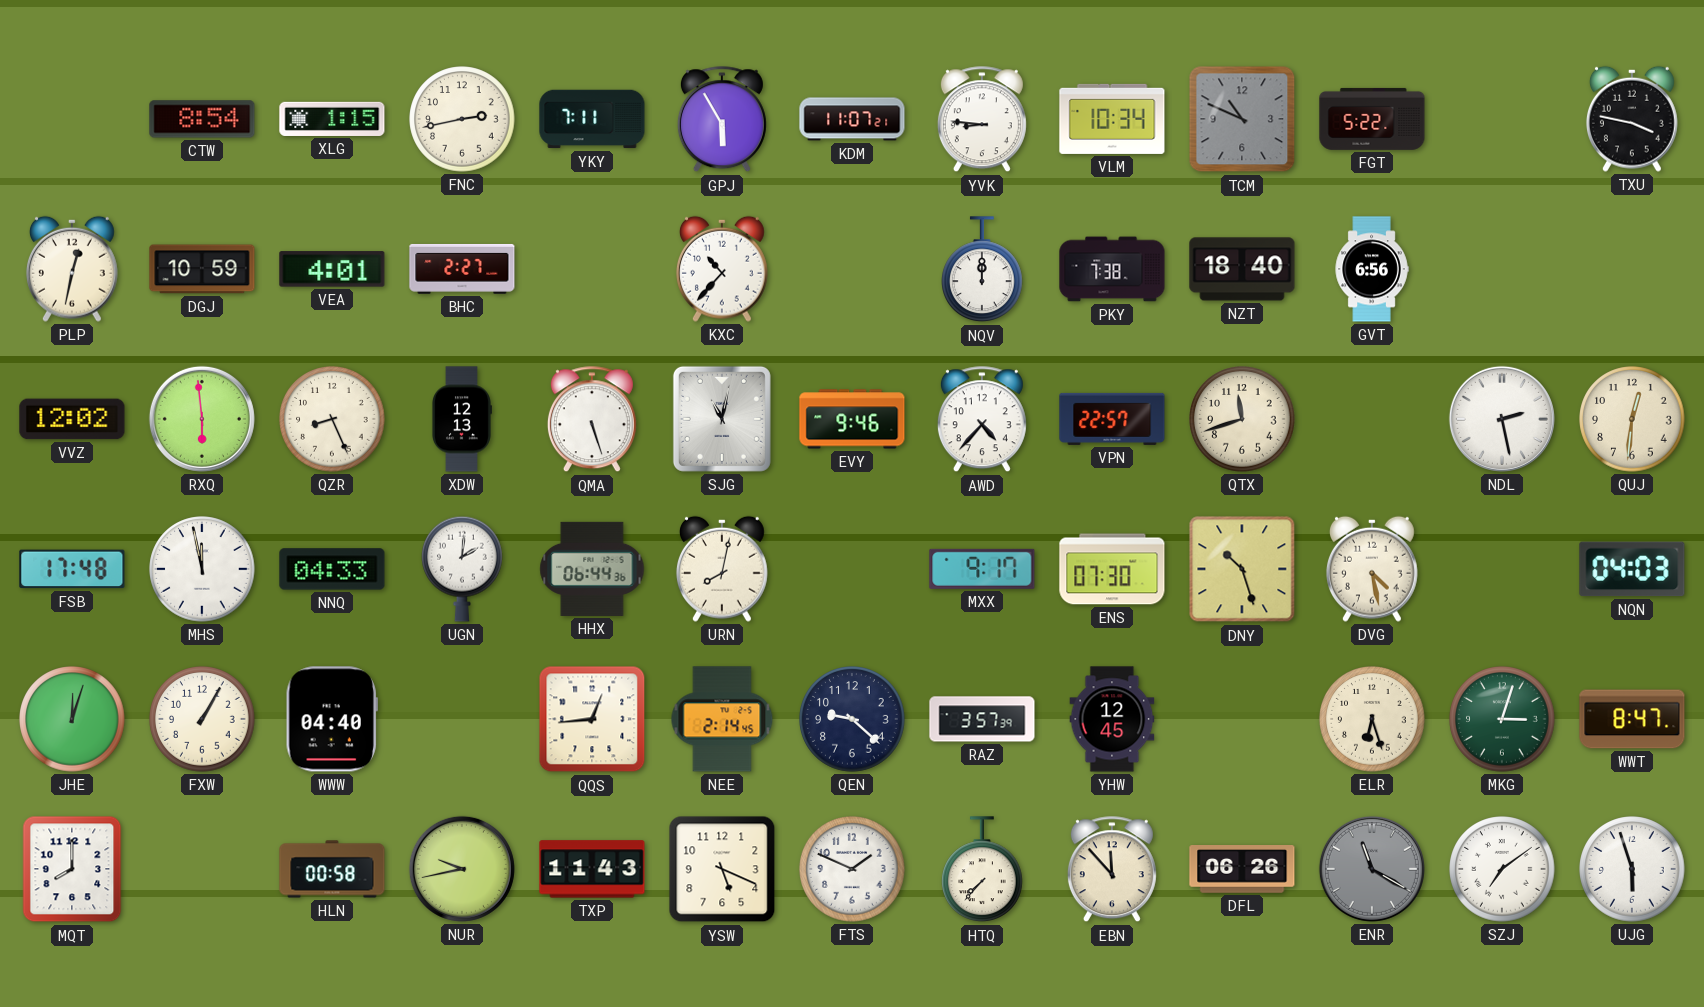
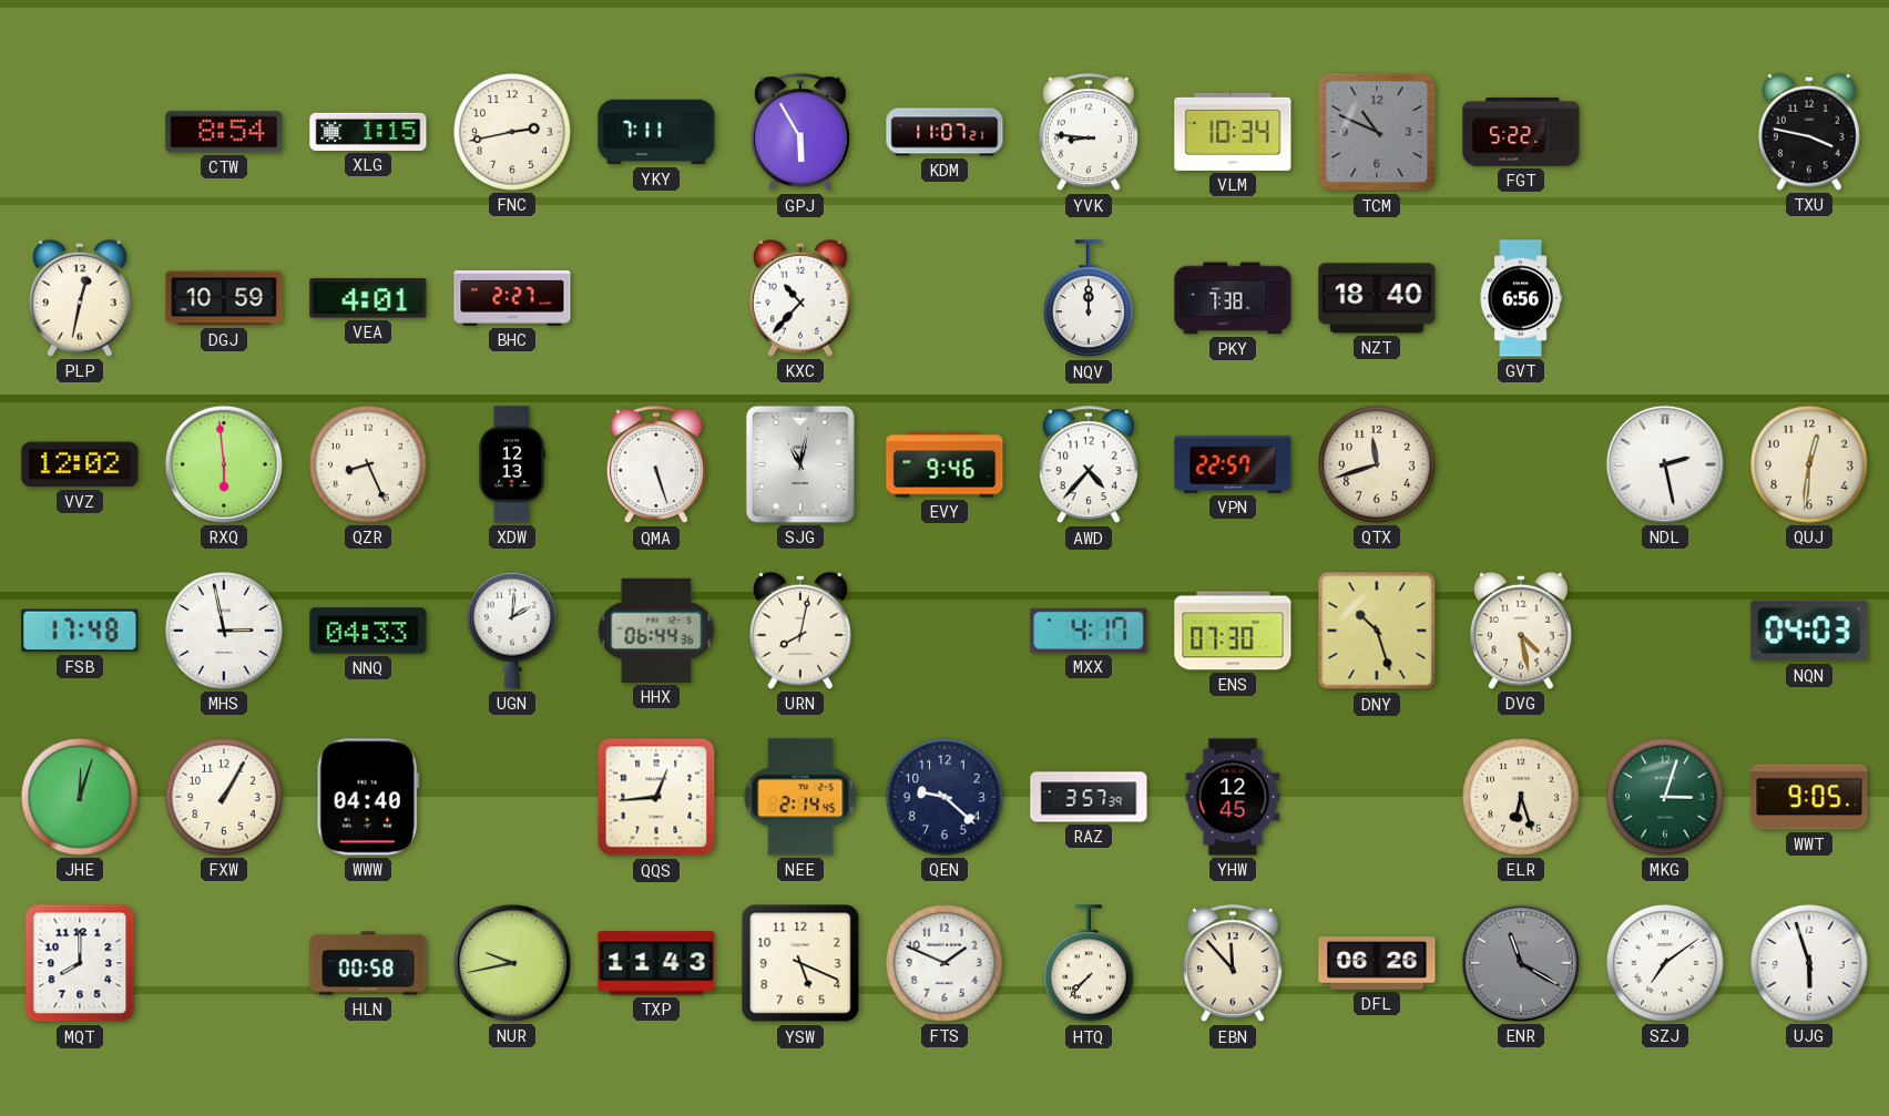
MHS: 11:58 -> 2:58 (224, 631)
MXX: 9:17 -> 4:17 (1089, 631)
WWT: 8:47 -> 9:05 (1809, 797)
